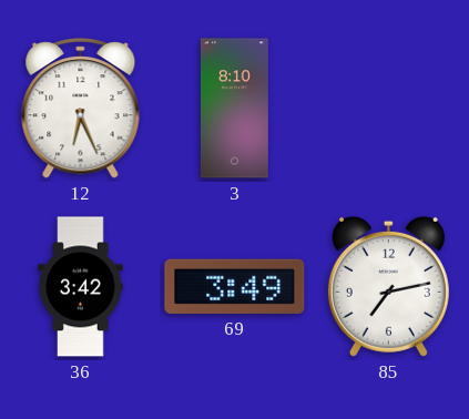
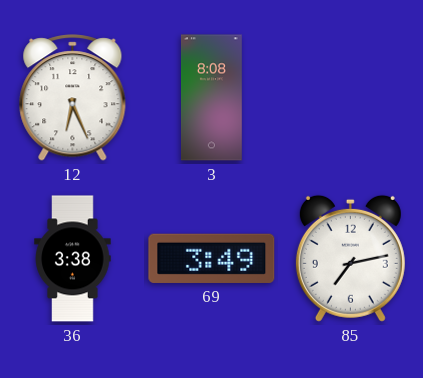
3: 8:10 -> 8:08 (212, 98)
36: 3:42 -> 3:38 (73, 259)
